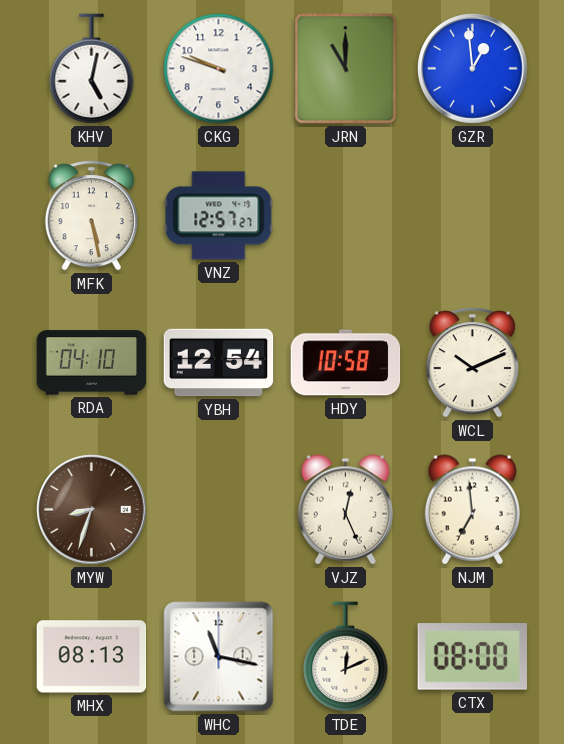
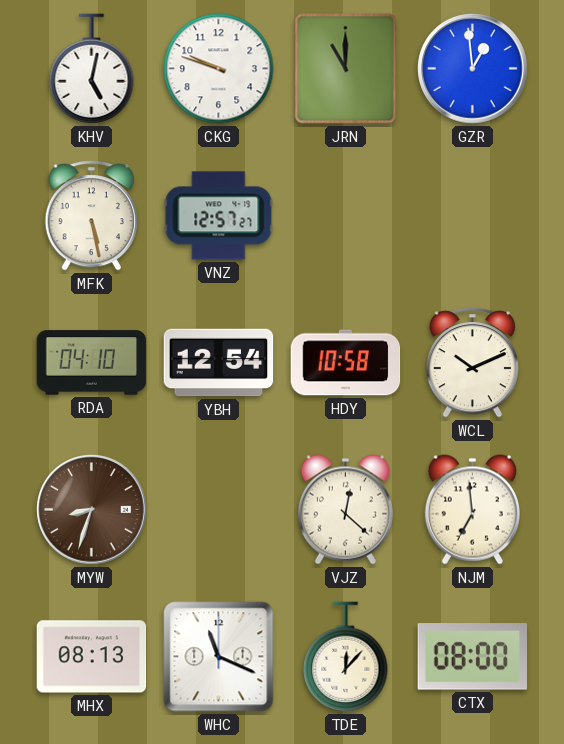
VJZ: 12:26 -> 12:22 (345, 510)
WHC: 11:17 -> 11:19 (219, 657)
TDE: 12:11 -> 12:07 (346, 657)
